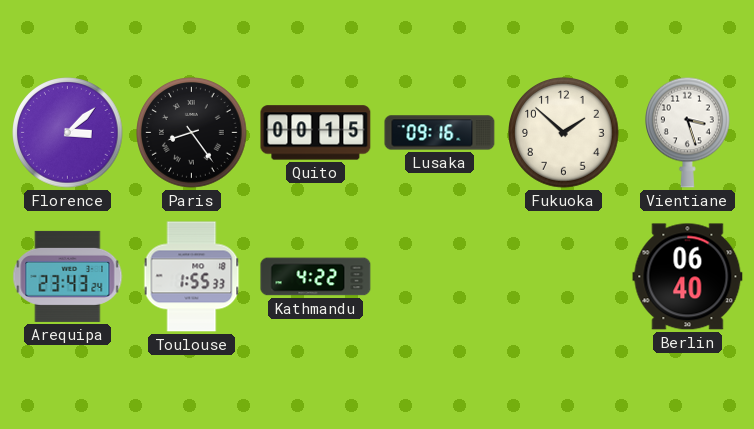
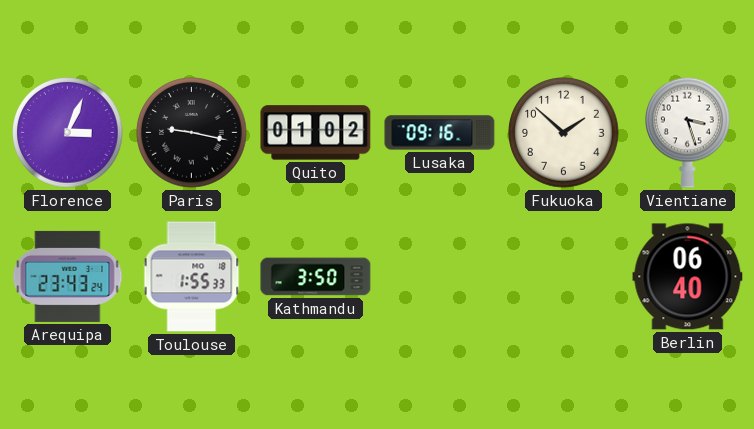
Florence: 3:08 -> 3:04 (68, 133)
Paris: 8:24 -> 9:17 (192, 133)
Quito: 00:15 -> 01:02 (316, 133)
Kathmandu: 4:22 -> 3:50 (316, 277)
